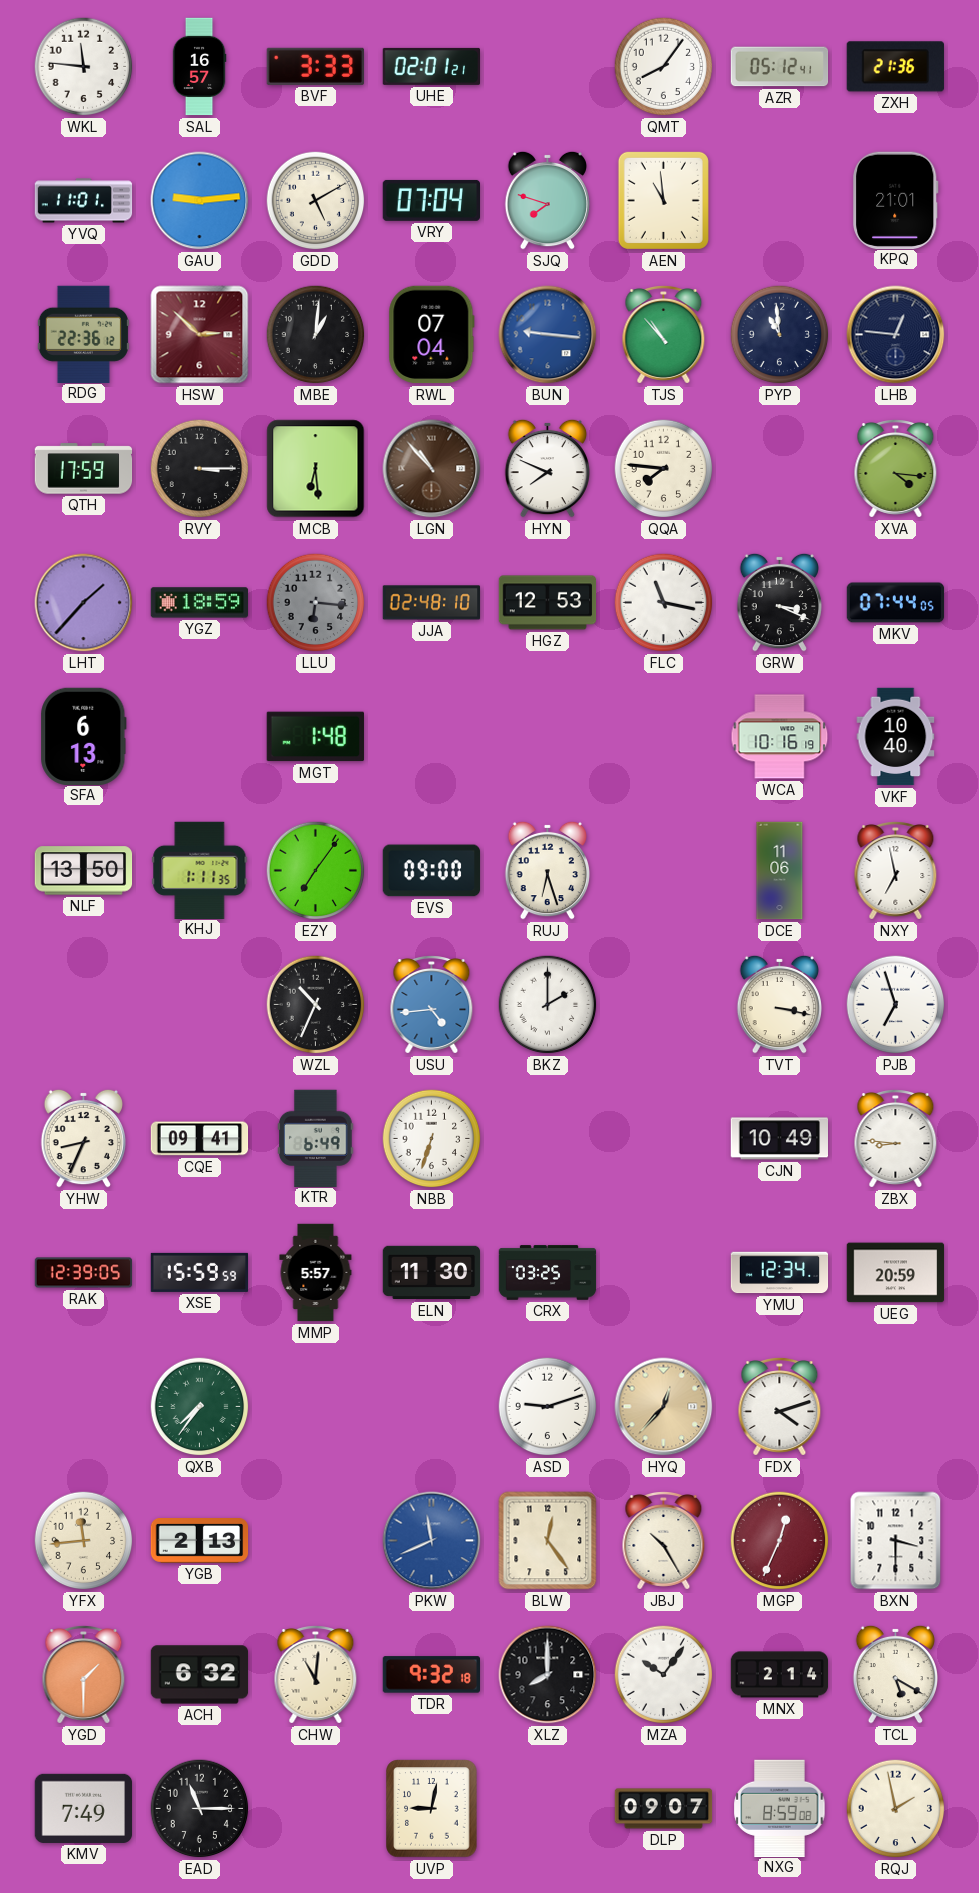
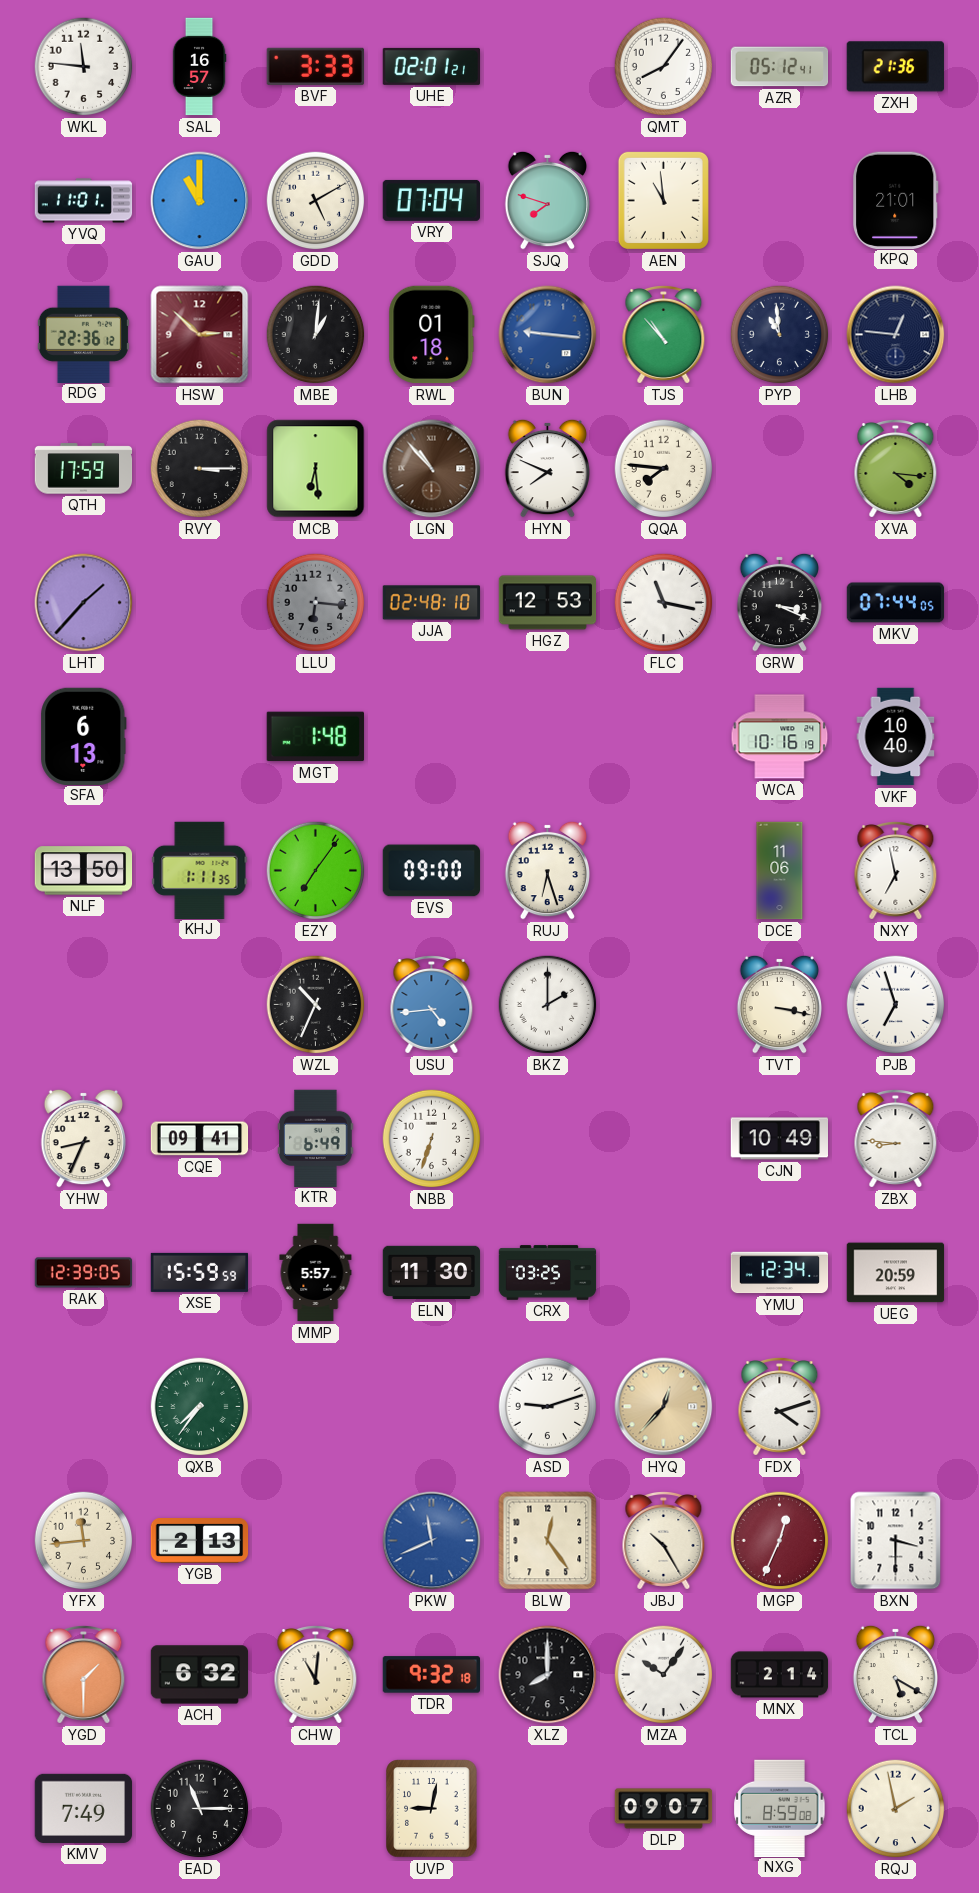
GAU: 9:14 -> 11:00 (200, 201)
RWL: 07:04 -> 01:18 (432, 335)
YGZ: 18:59 -> none (200, 603)
